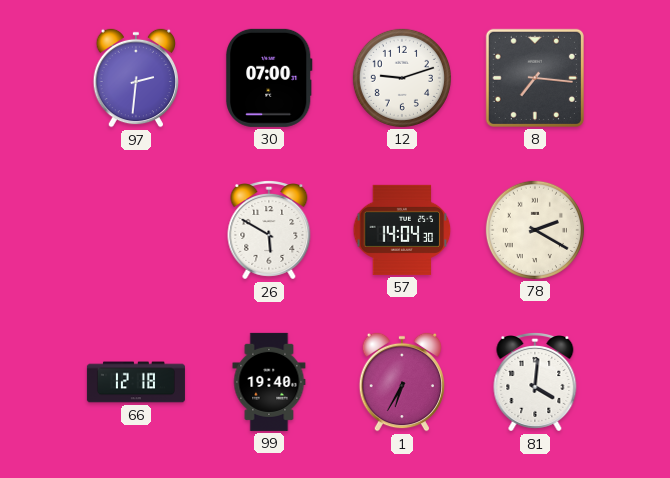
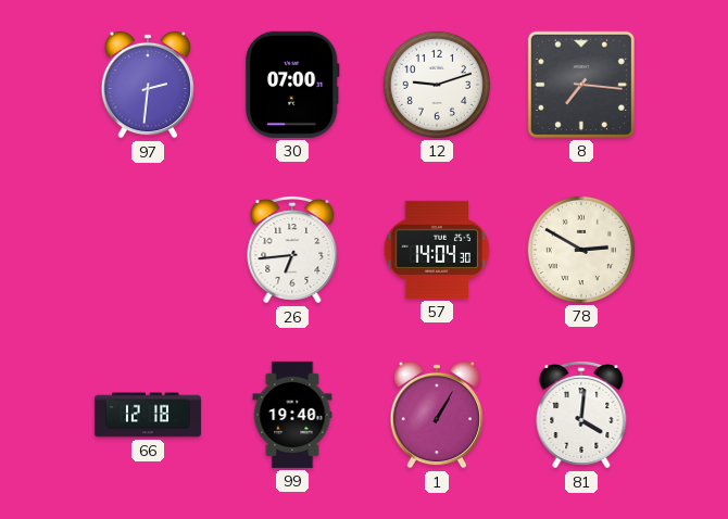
26: 5:50 -> 6:44 (292, 251)
78: 2:20 -> 2:50 (581, 250)
1: 6:35 -> 1:05 (436, 415)
